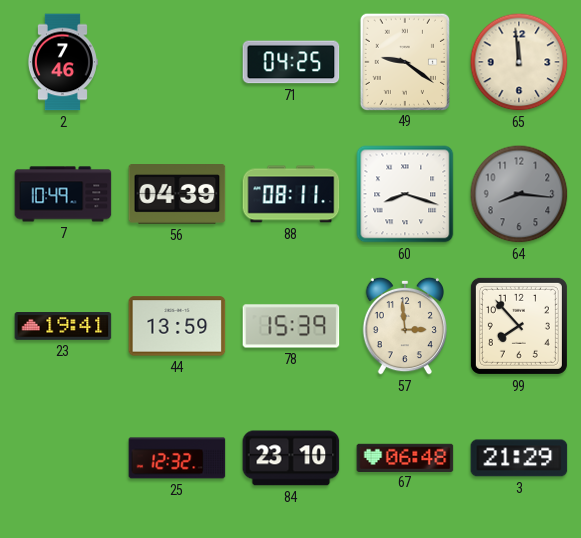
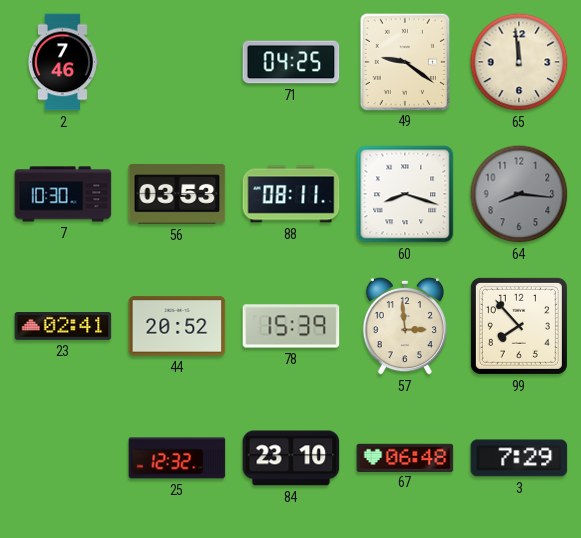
7: 10:49 -> 10:30 (63, 194)
56: 04:39 -> 03:53 (177, 195)
23: 19:41 -> 02:41 (63, 327)
44: 13:59 -> 20:52 (177, 326)
3: 21:29 -> 7:29 (519, 458)
